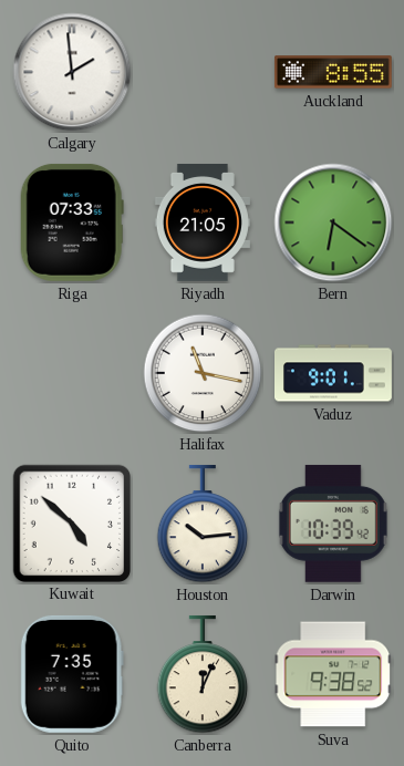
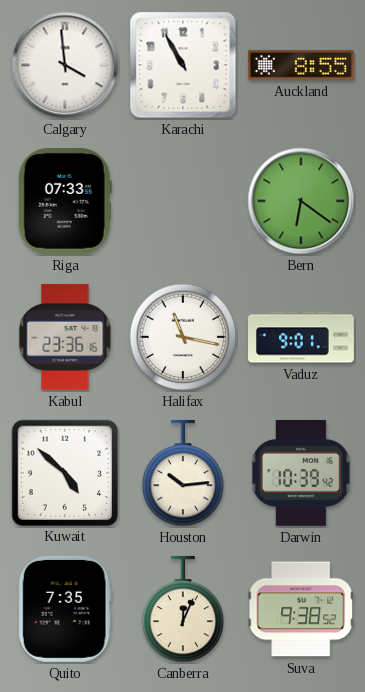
Calgary: 1:59 -> 3:59 (65, 65)
Karachi: none -> 10:55 (183, 65)
Riyadh: 21:05 -> none (203, 222)
Kabul: none -> 23:36 (65, 337)
